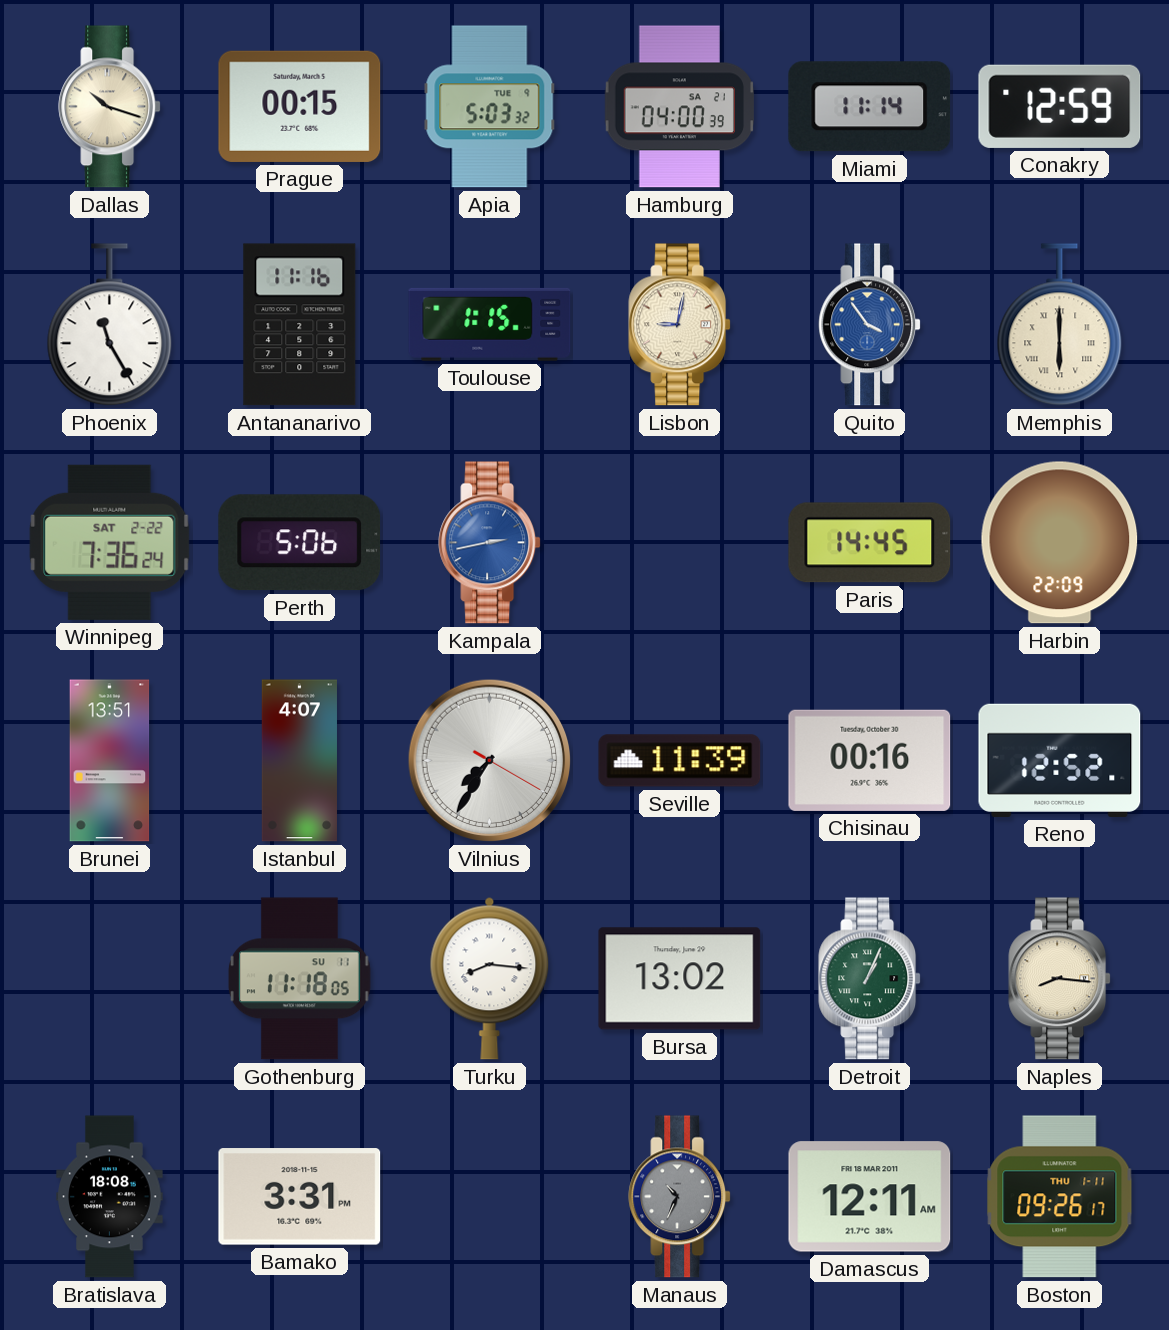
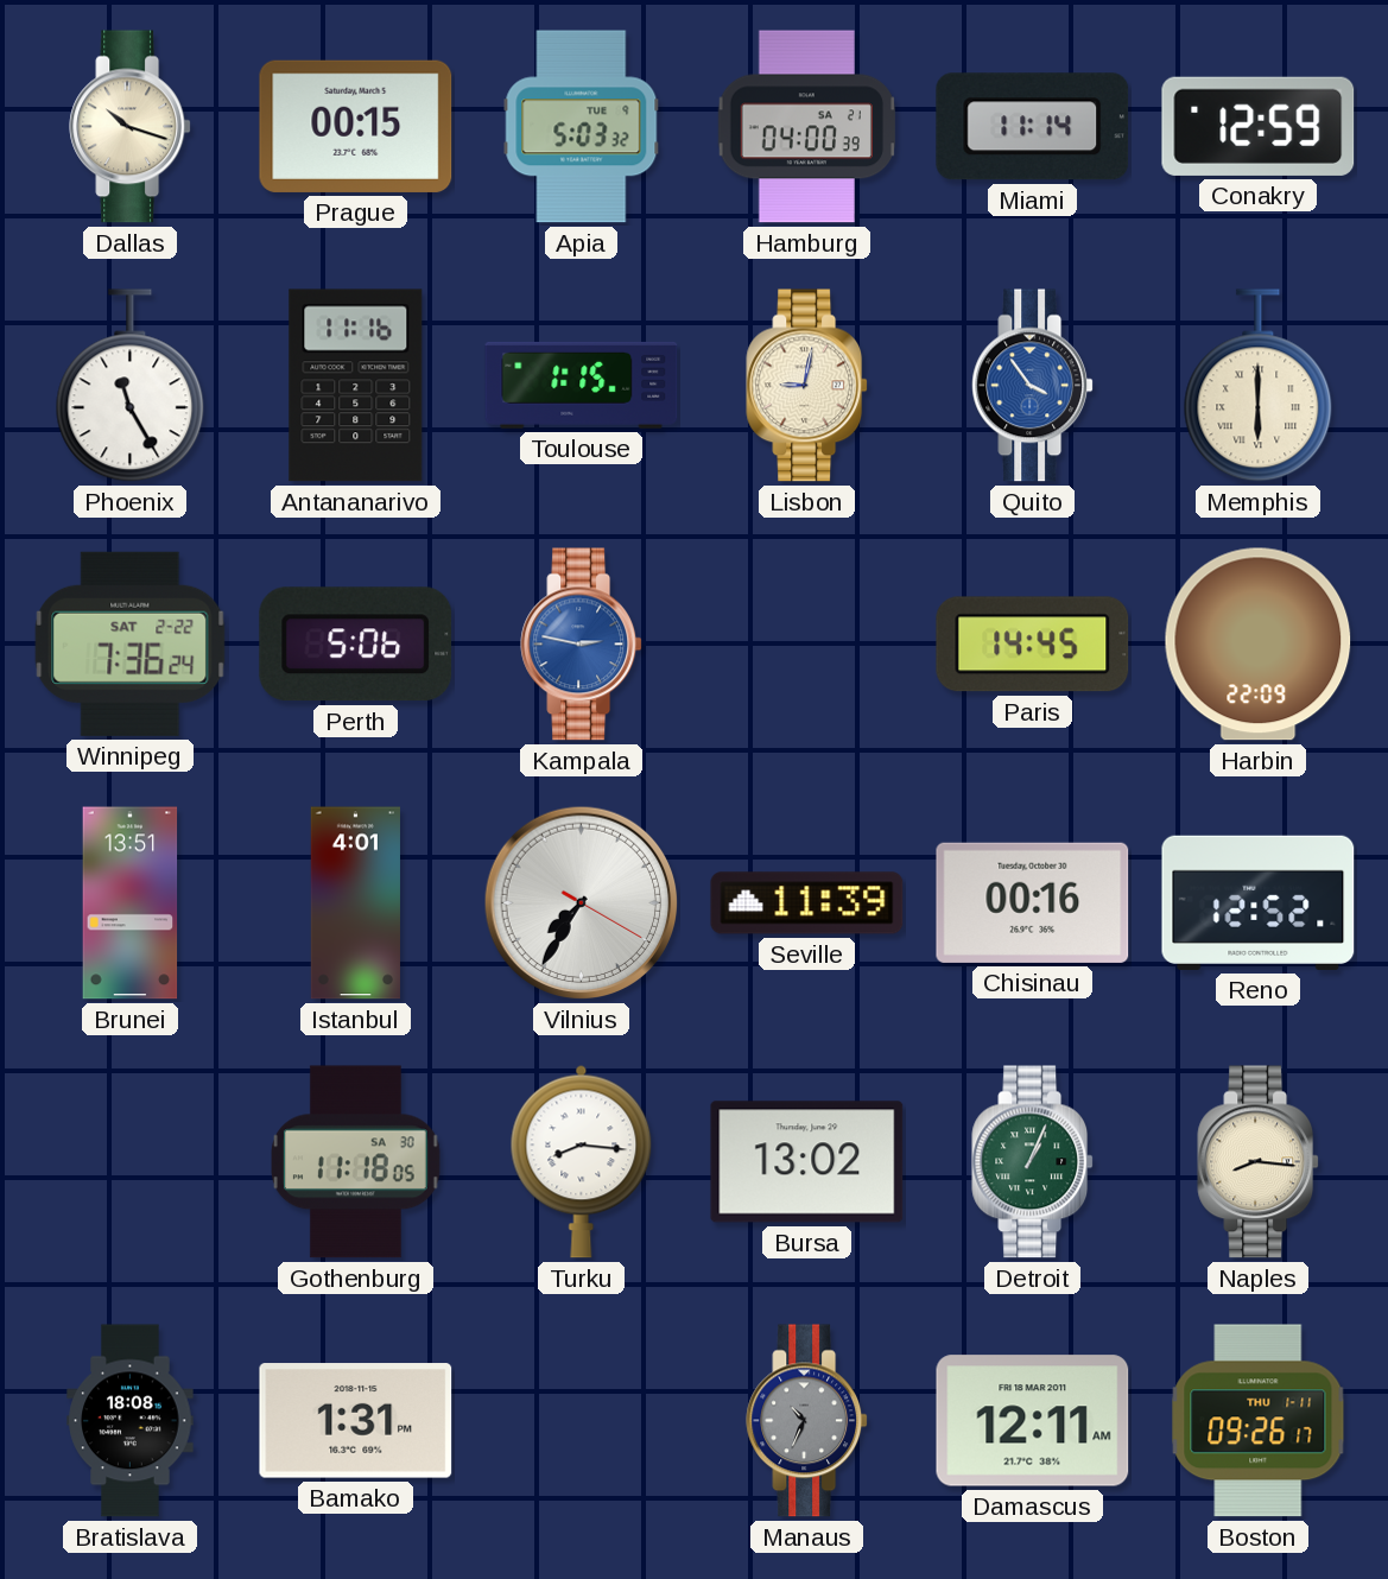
Kampala: 2:43 -> 2:47 (582, 645)
Istanbul: 4:07 -> 4:01 (355, 903)
Gothenburg date: SU 11 -> SA 30 (355, 1162)
Bamako: 3:31 -> 1:31 (356, 1421)
